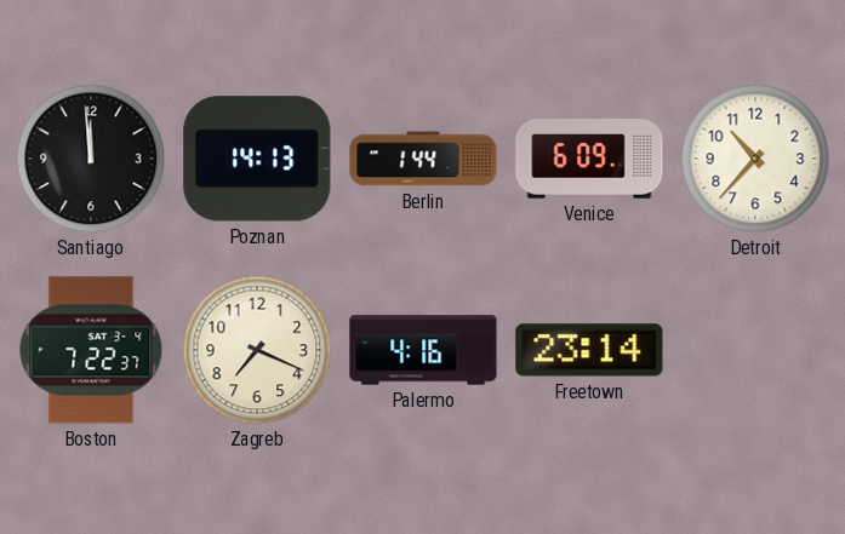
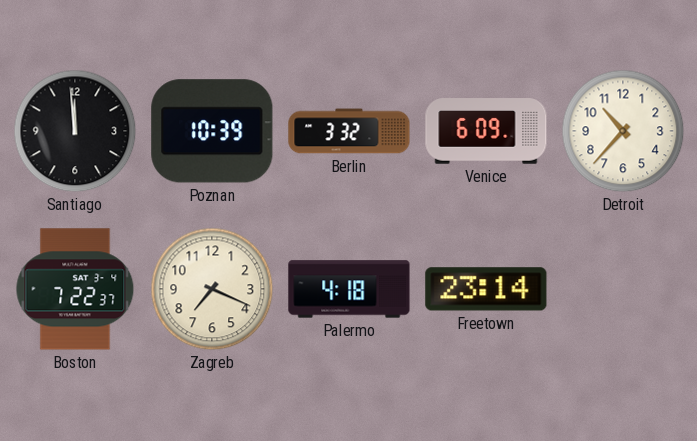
Poznan: 14:13 -> 10:39 (212, 131)
Berlin: 1:44 -> 3:32 (349, 131)
Palermo: 4:16 -> 4:18 (349, 289)
